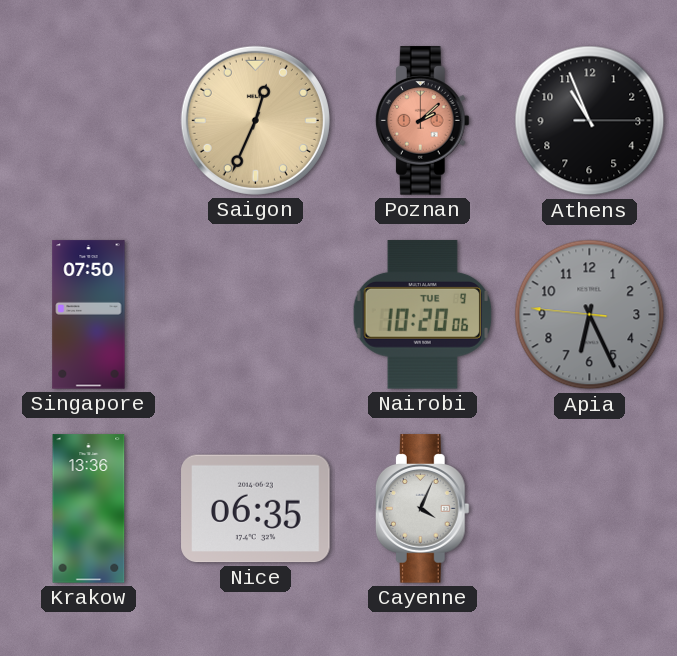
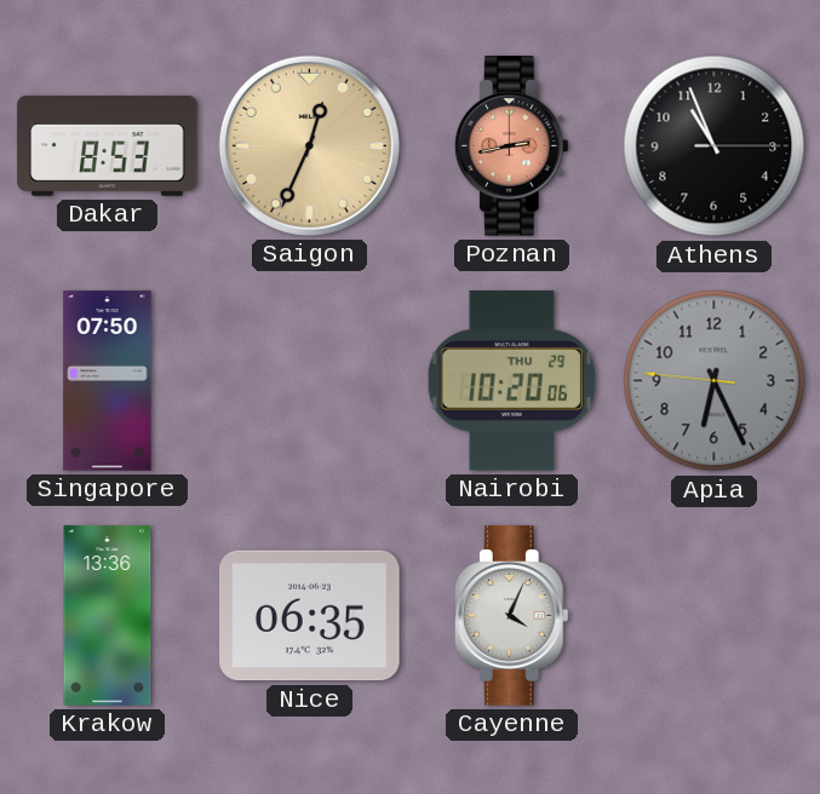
Dakar: none -> 8:53 (108, 145)
Poznan: 2:08 -> 2:43 (511, 146)
Nairobi date: TUE 9 -> THU 29 (511, 381)
